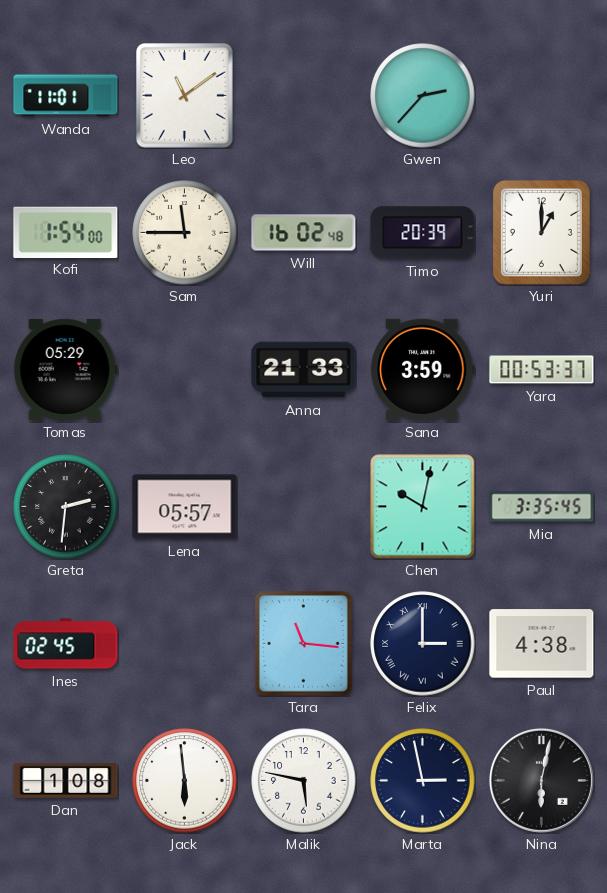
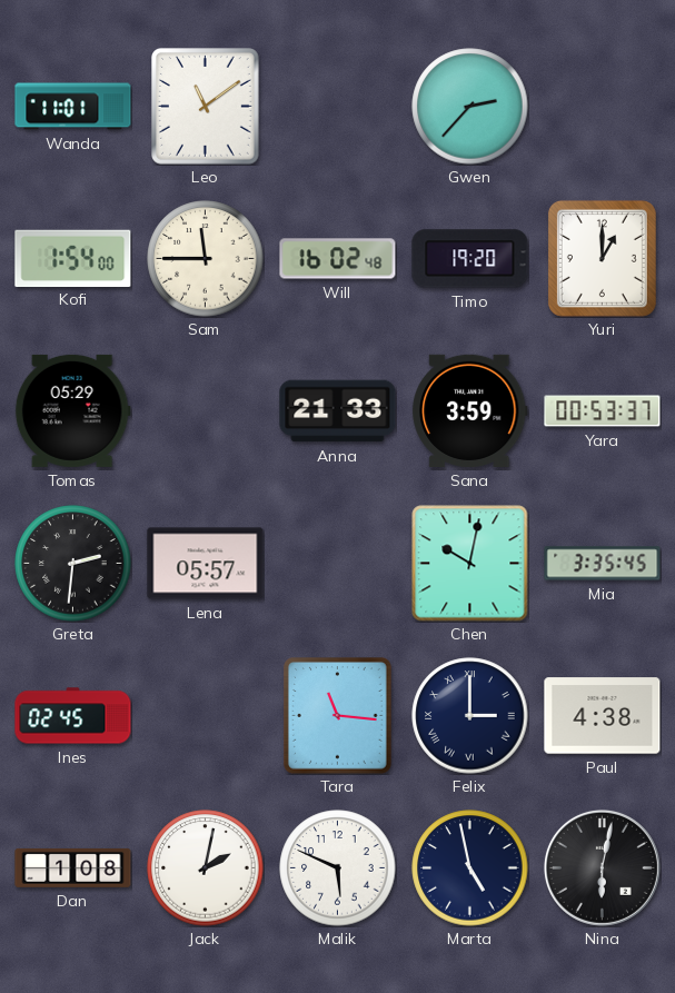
Timo: 20:39 -> 19:20 (470, 259)
Jack: 5:59 -> 2:02 (206, 868)
Malik: 5:47 -> 5:49 (338, 868)
Marta: 2:58 -> 4:58 (470, 868)
